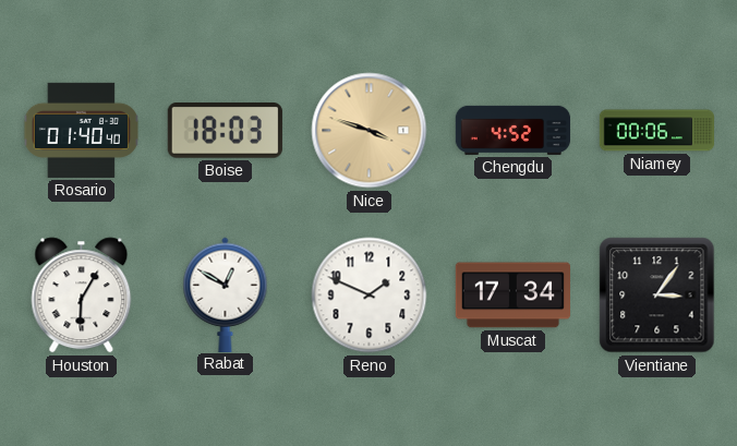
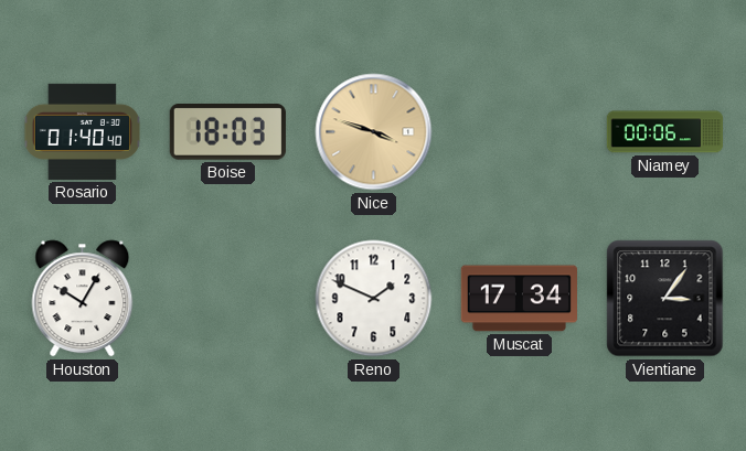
Chengdu: 4:52 -> none (514, 130)
Houston: 6:05 -> 10:05 (83, 299)
Rabat: 12:50 -> none (226, 294)
